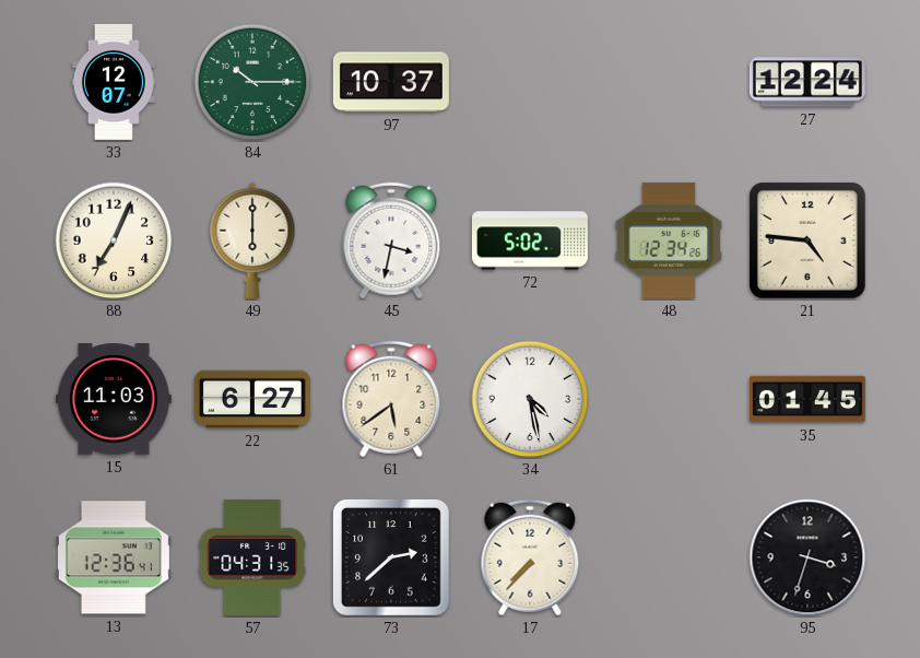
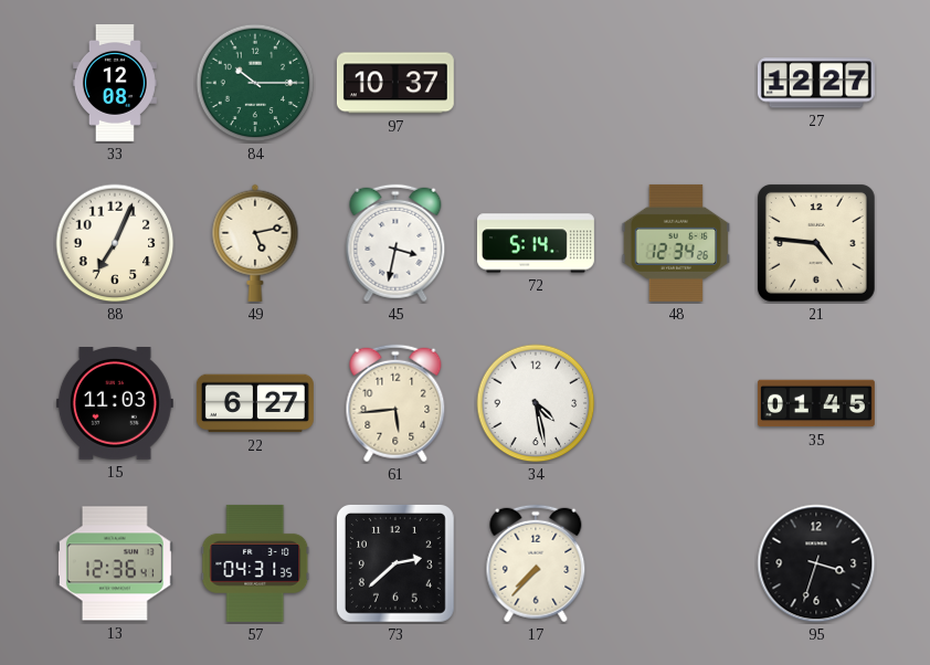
33: 12:07 -> 12:08 (115, 83)
27: 12:24 -> 12:27 (816, 83)
49: 6:00 -> 5:13 (255, 243)
72: 5:02 -> 5:14 (536, 243)
61: 5:39 -> 5:44 (395, 403)
